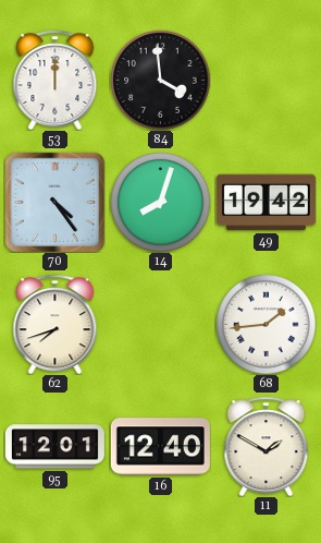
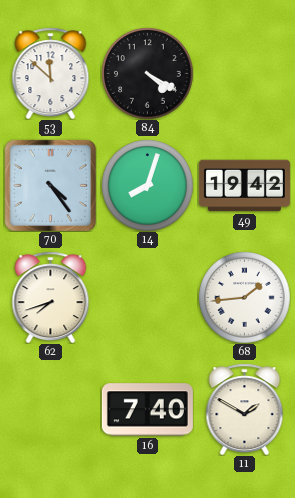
53: 12:00 -> 11:52 (51, 73)
84: 3:59 -> 4:20 (147, 73)
95: 12:01 -> none (54, 447)
16: 12:40 -> 7:40 (147, 410)
